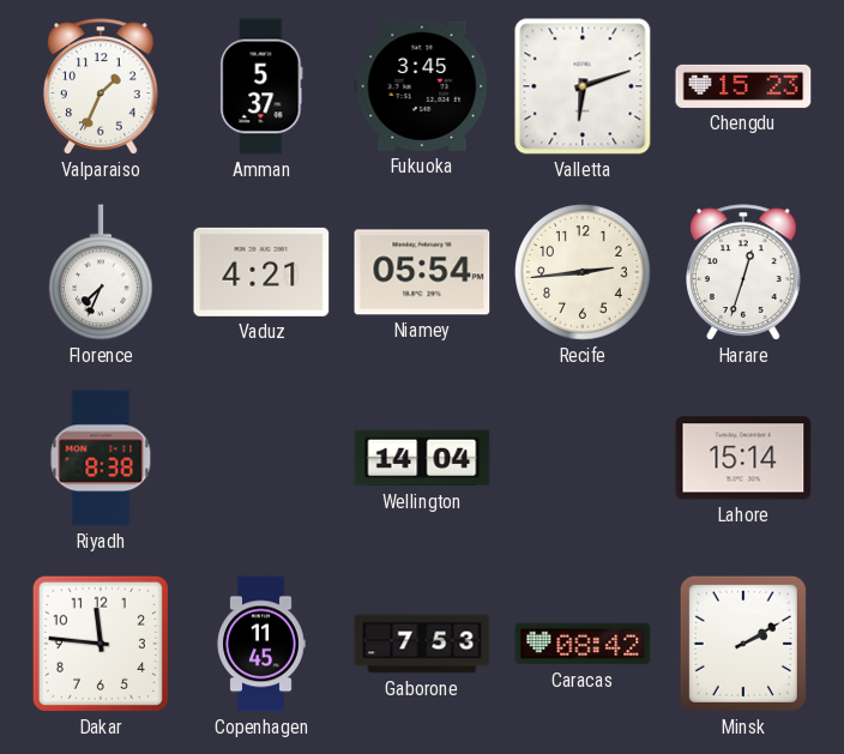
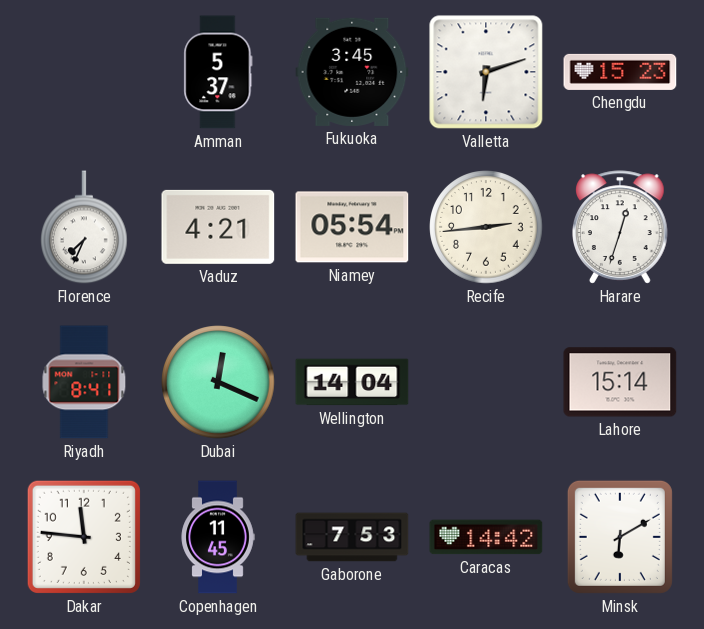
Valparaiso: 1:34 -> none (101, 86)
Riyadh: 8:38 -> 8:41 (84, 382)
Dubai: none -> 12:19 (218, 382)
Caracas: 08:42 -> 14:42 (486, 537)
Minsk: 2:10 -> 6:10 (620, 537)
